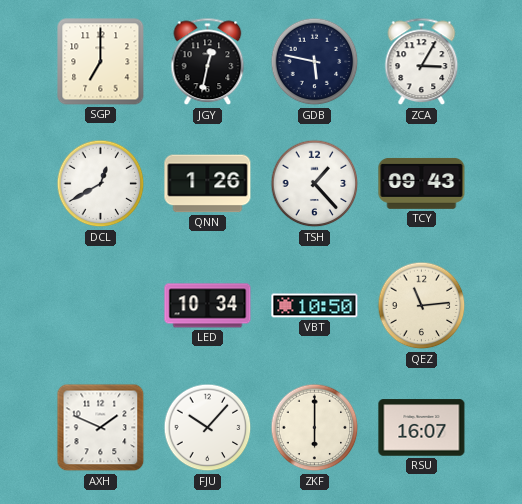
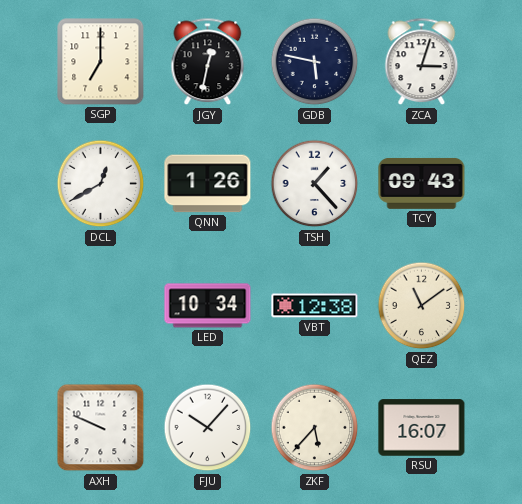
ZCA: 3:05 -> 3:03 (422, 62)
VBT: 10:50 -> 12:38 (315, 306)
QEZ: 11:14 -> 11:09 (422, 306)
AXH: 1:49 -> 9:49 (101, 428)
ZKF: 6:00 -> 5:37 (315, 428)
